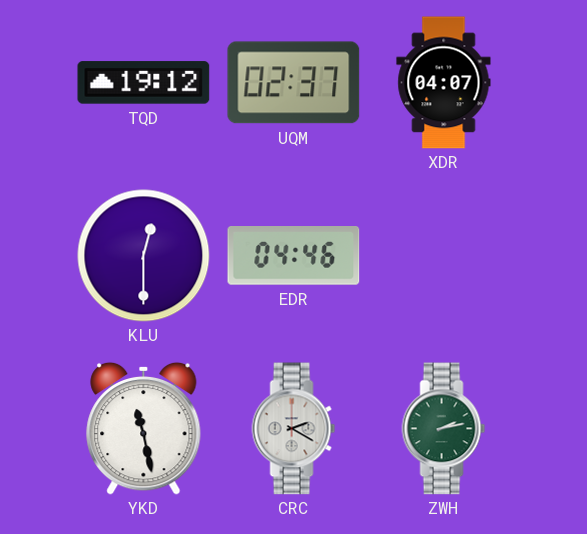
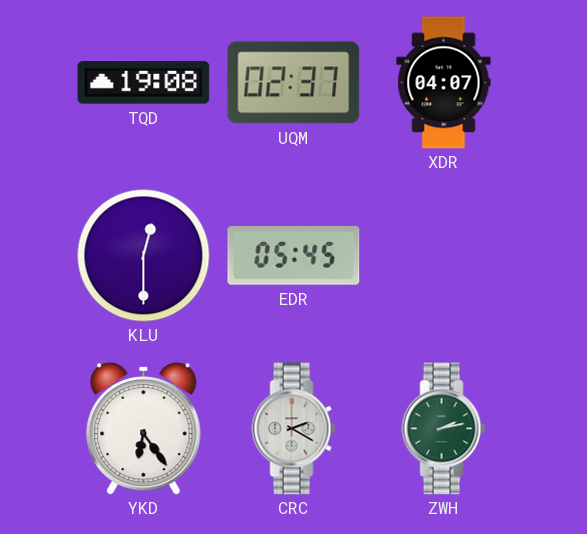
TQD: 19:12 -> 19:08 (144, 83)
EDR: 04:46 -> 05:45 (294, 256)
YKD: 11:28 -> 6:24 (144, 428)
